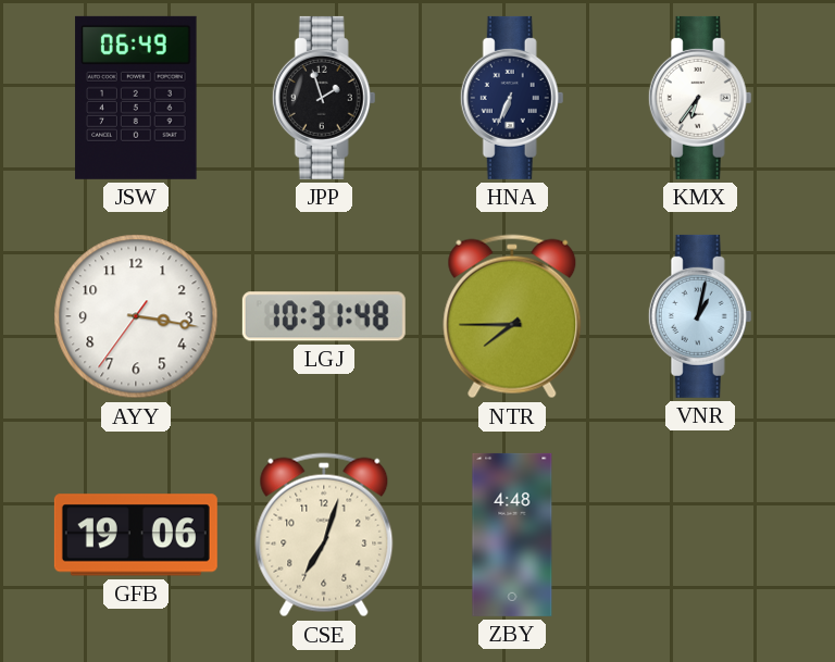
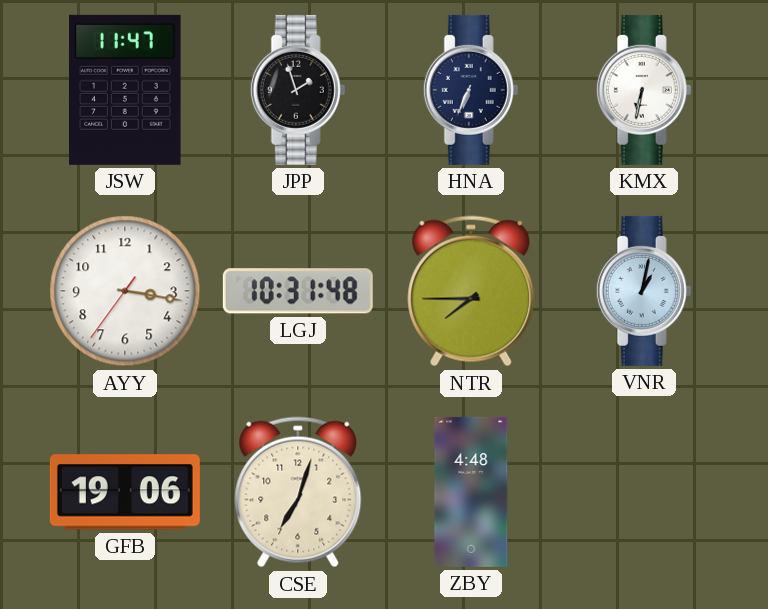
JSW: 06:49 -> 11:47 (125, 90)
KMX: 6:36 -> 6:32 (644, 90)
